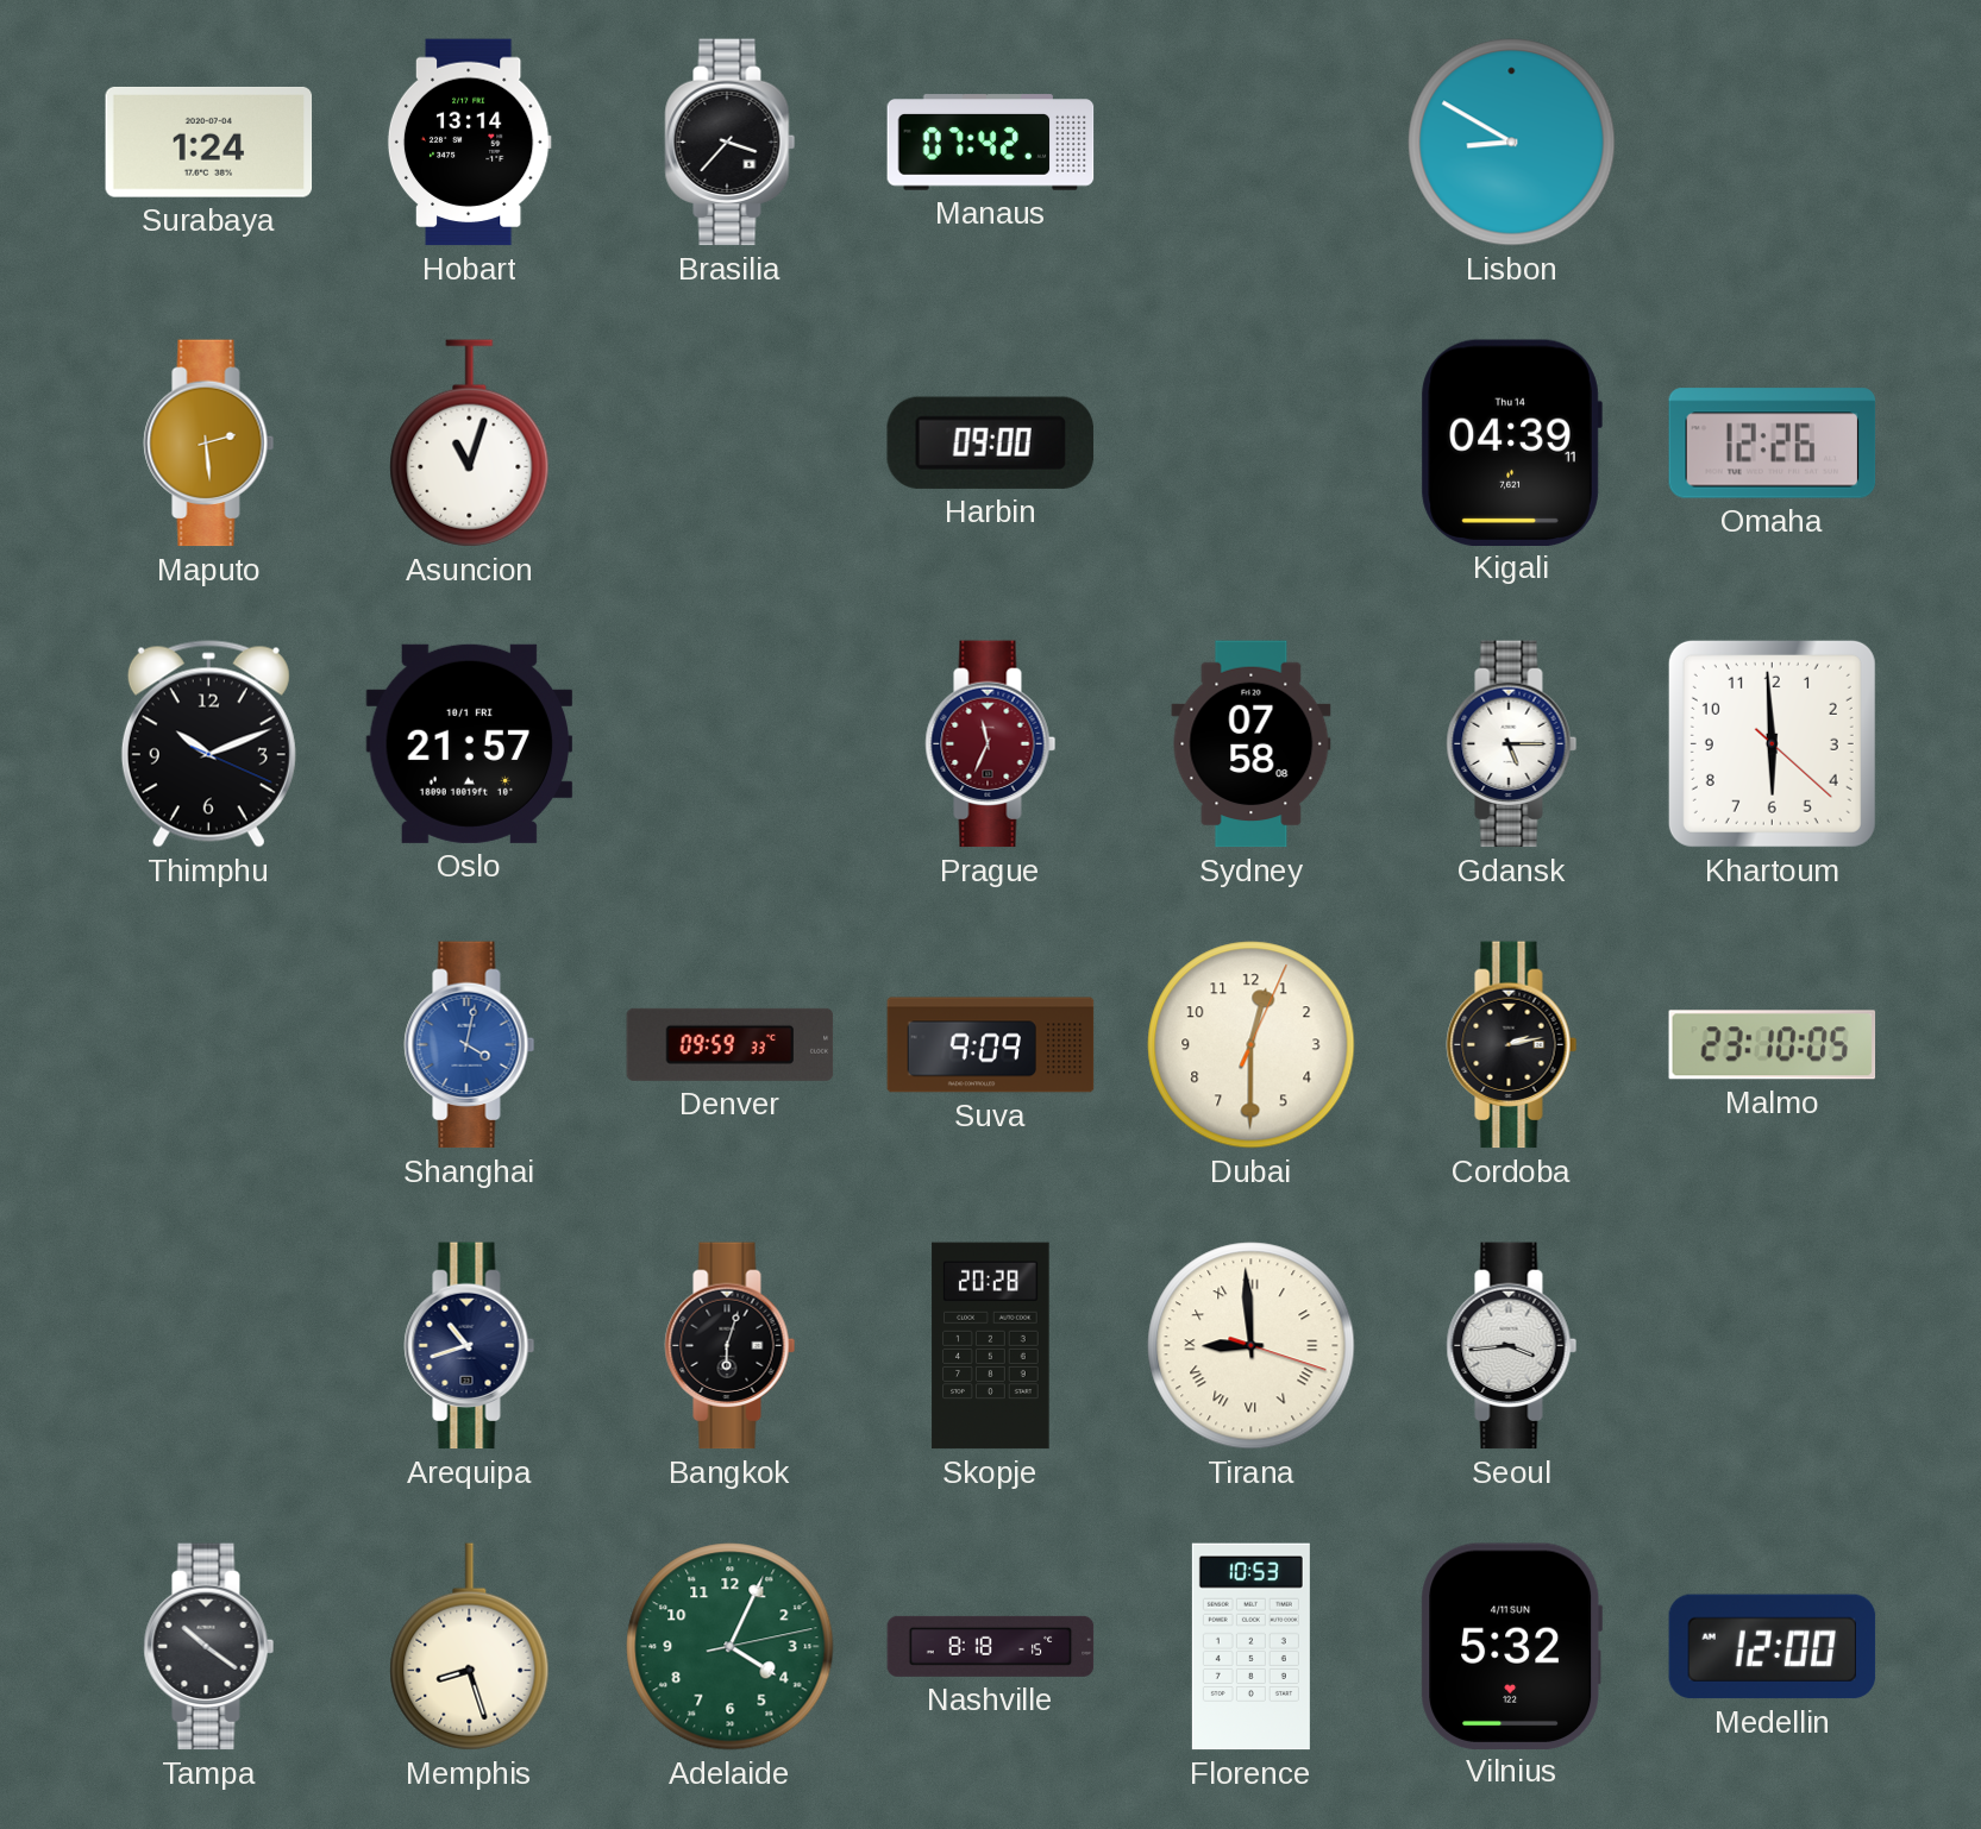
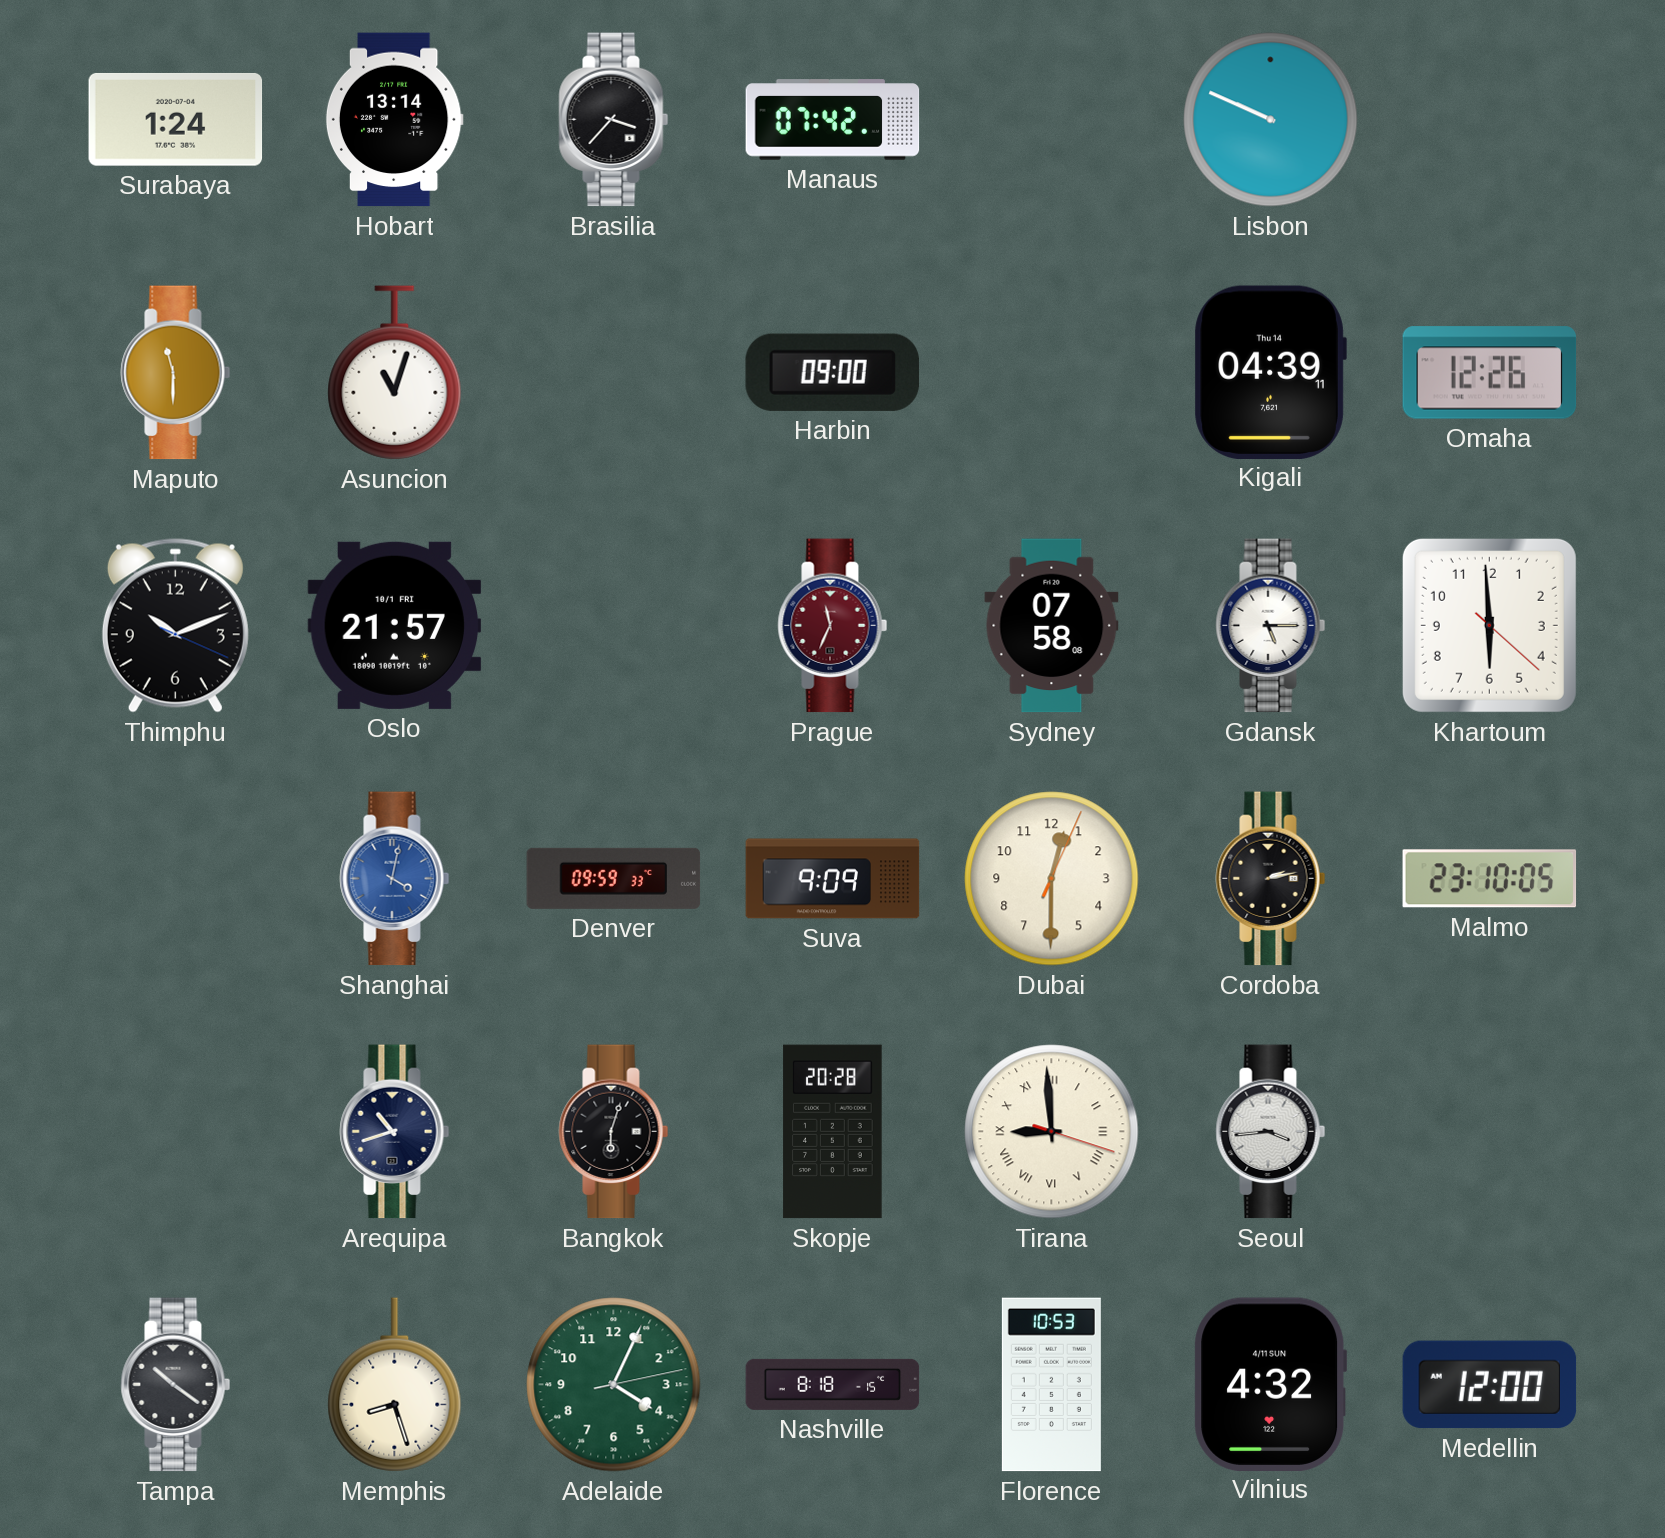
Lisbon: 8:50 -> 9:49 (1271, 120)
Maputo: 2:29 -> 11:30 (176, 373)
Vilnius: 5:32 -> 4:32 (1271, 1384)
